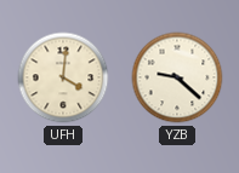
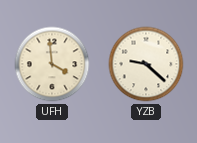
UFH: 4:01 -> 3:59 (52, 64)
